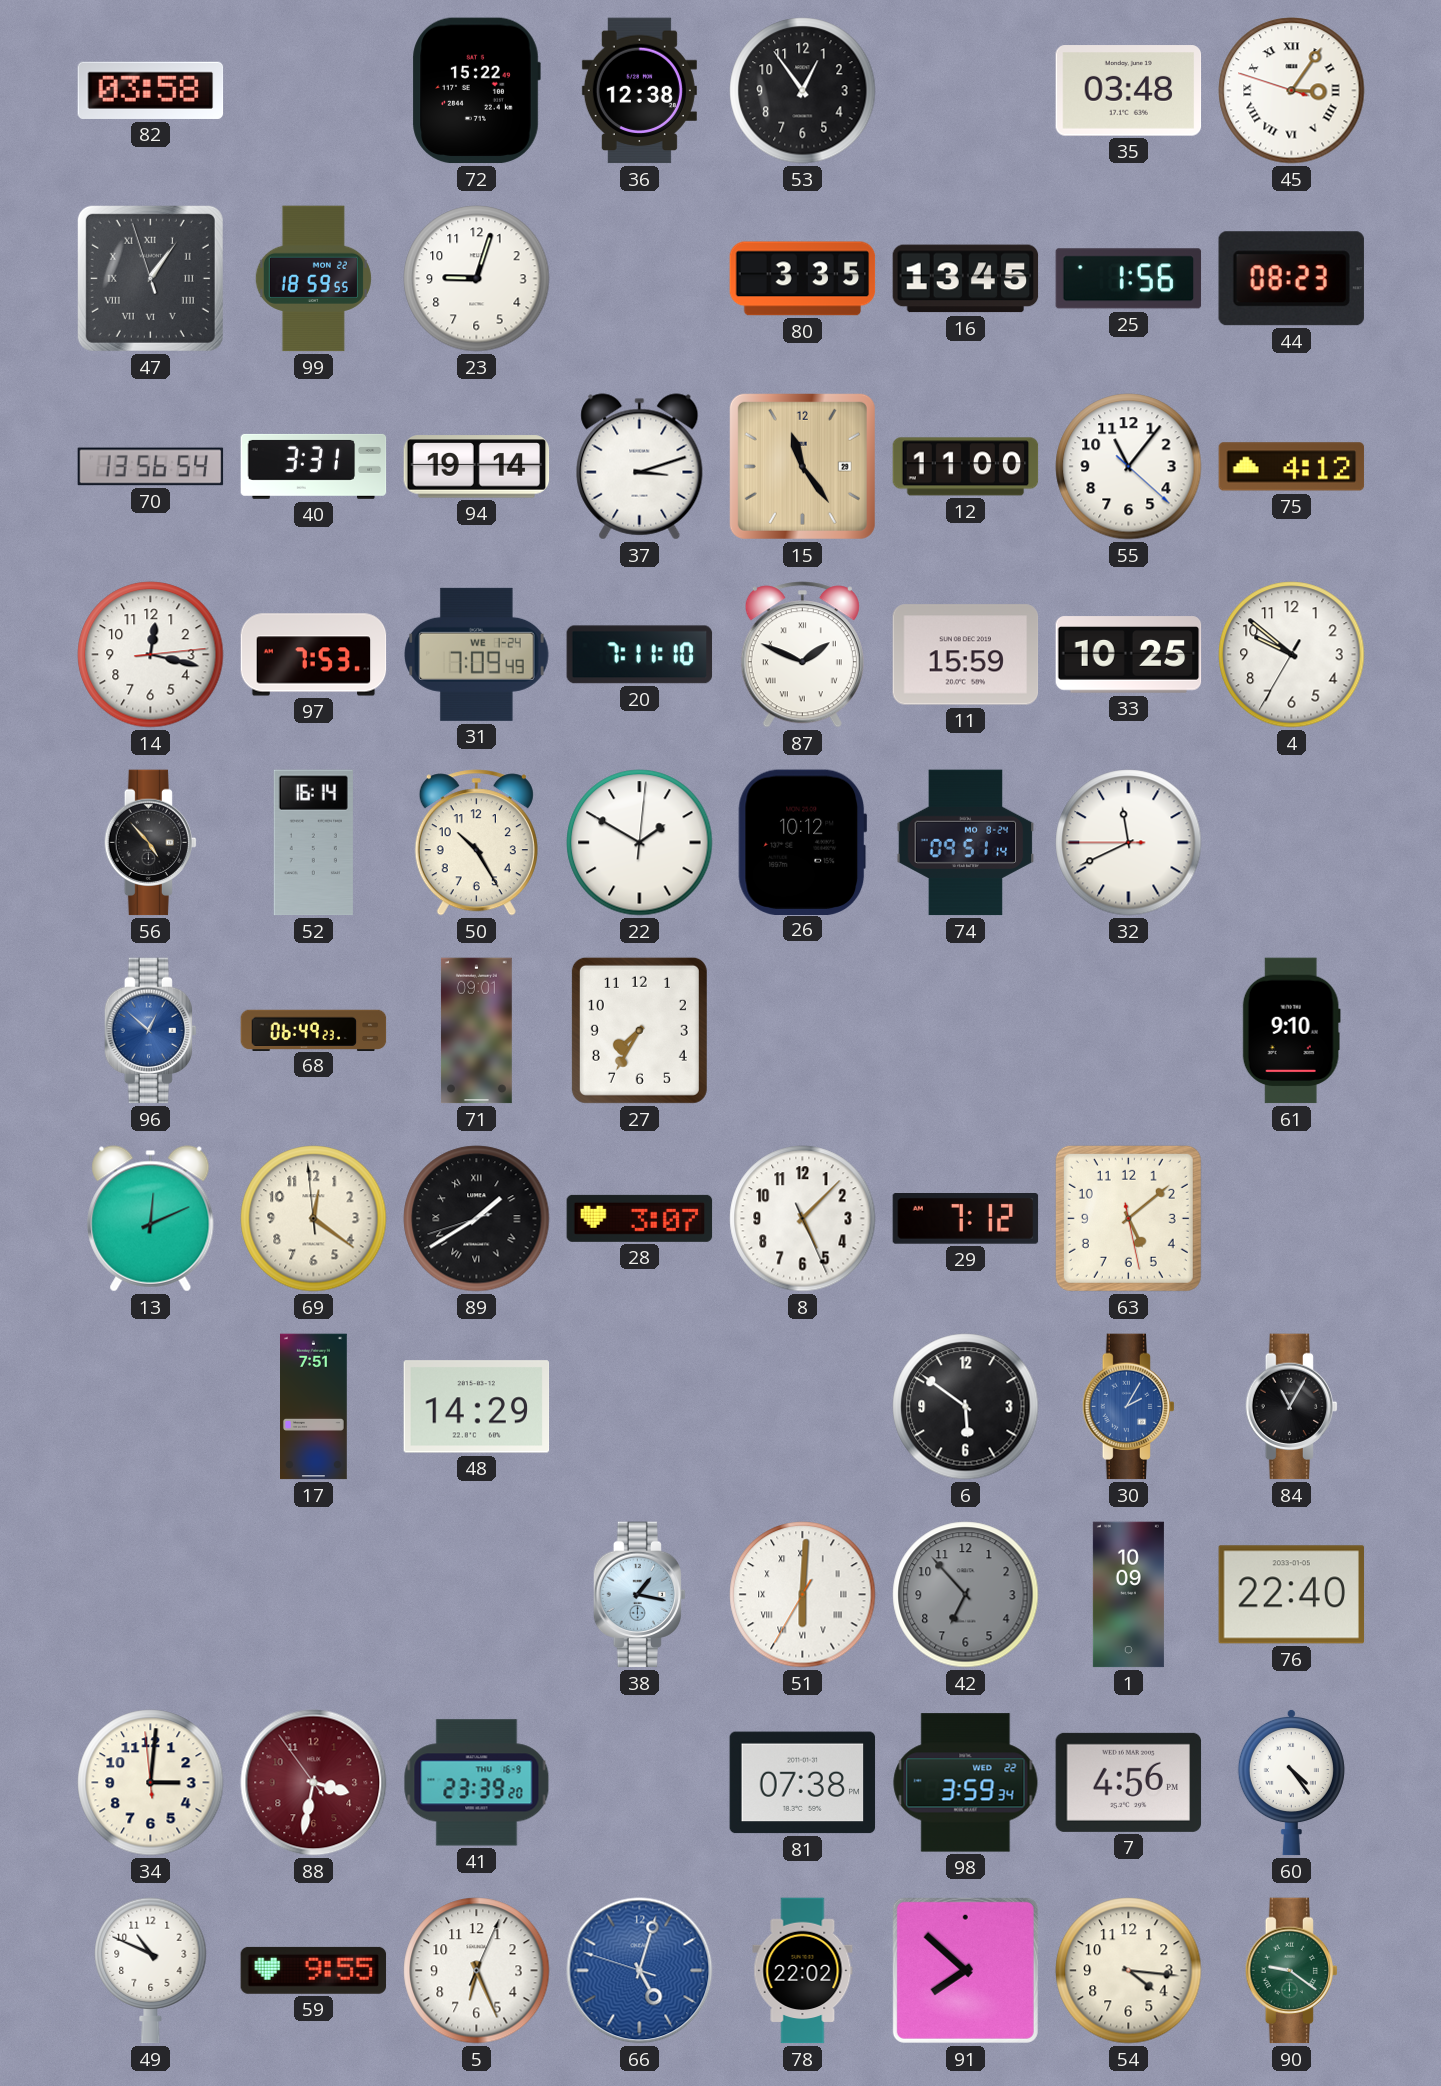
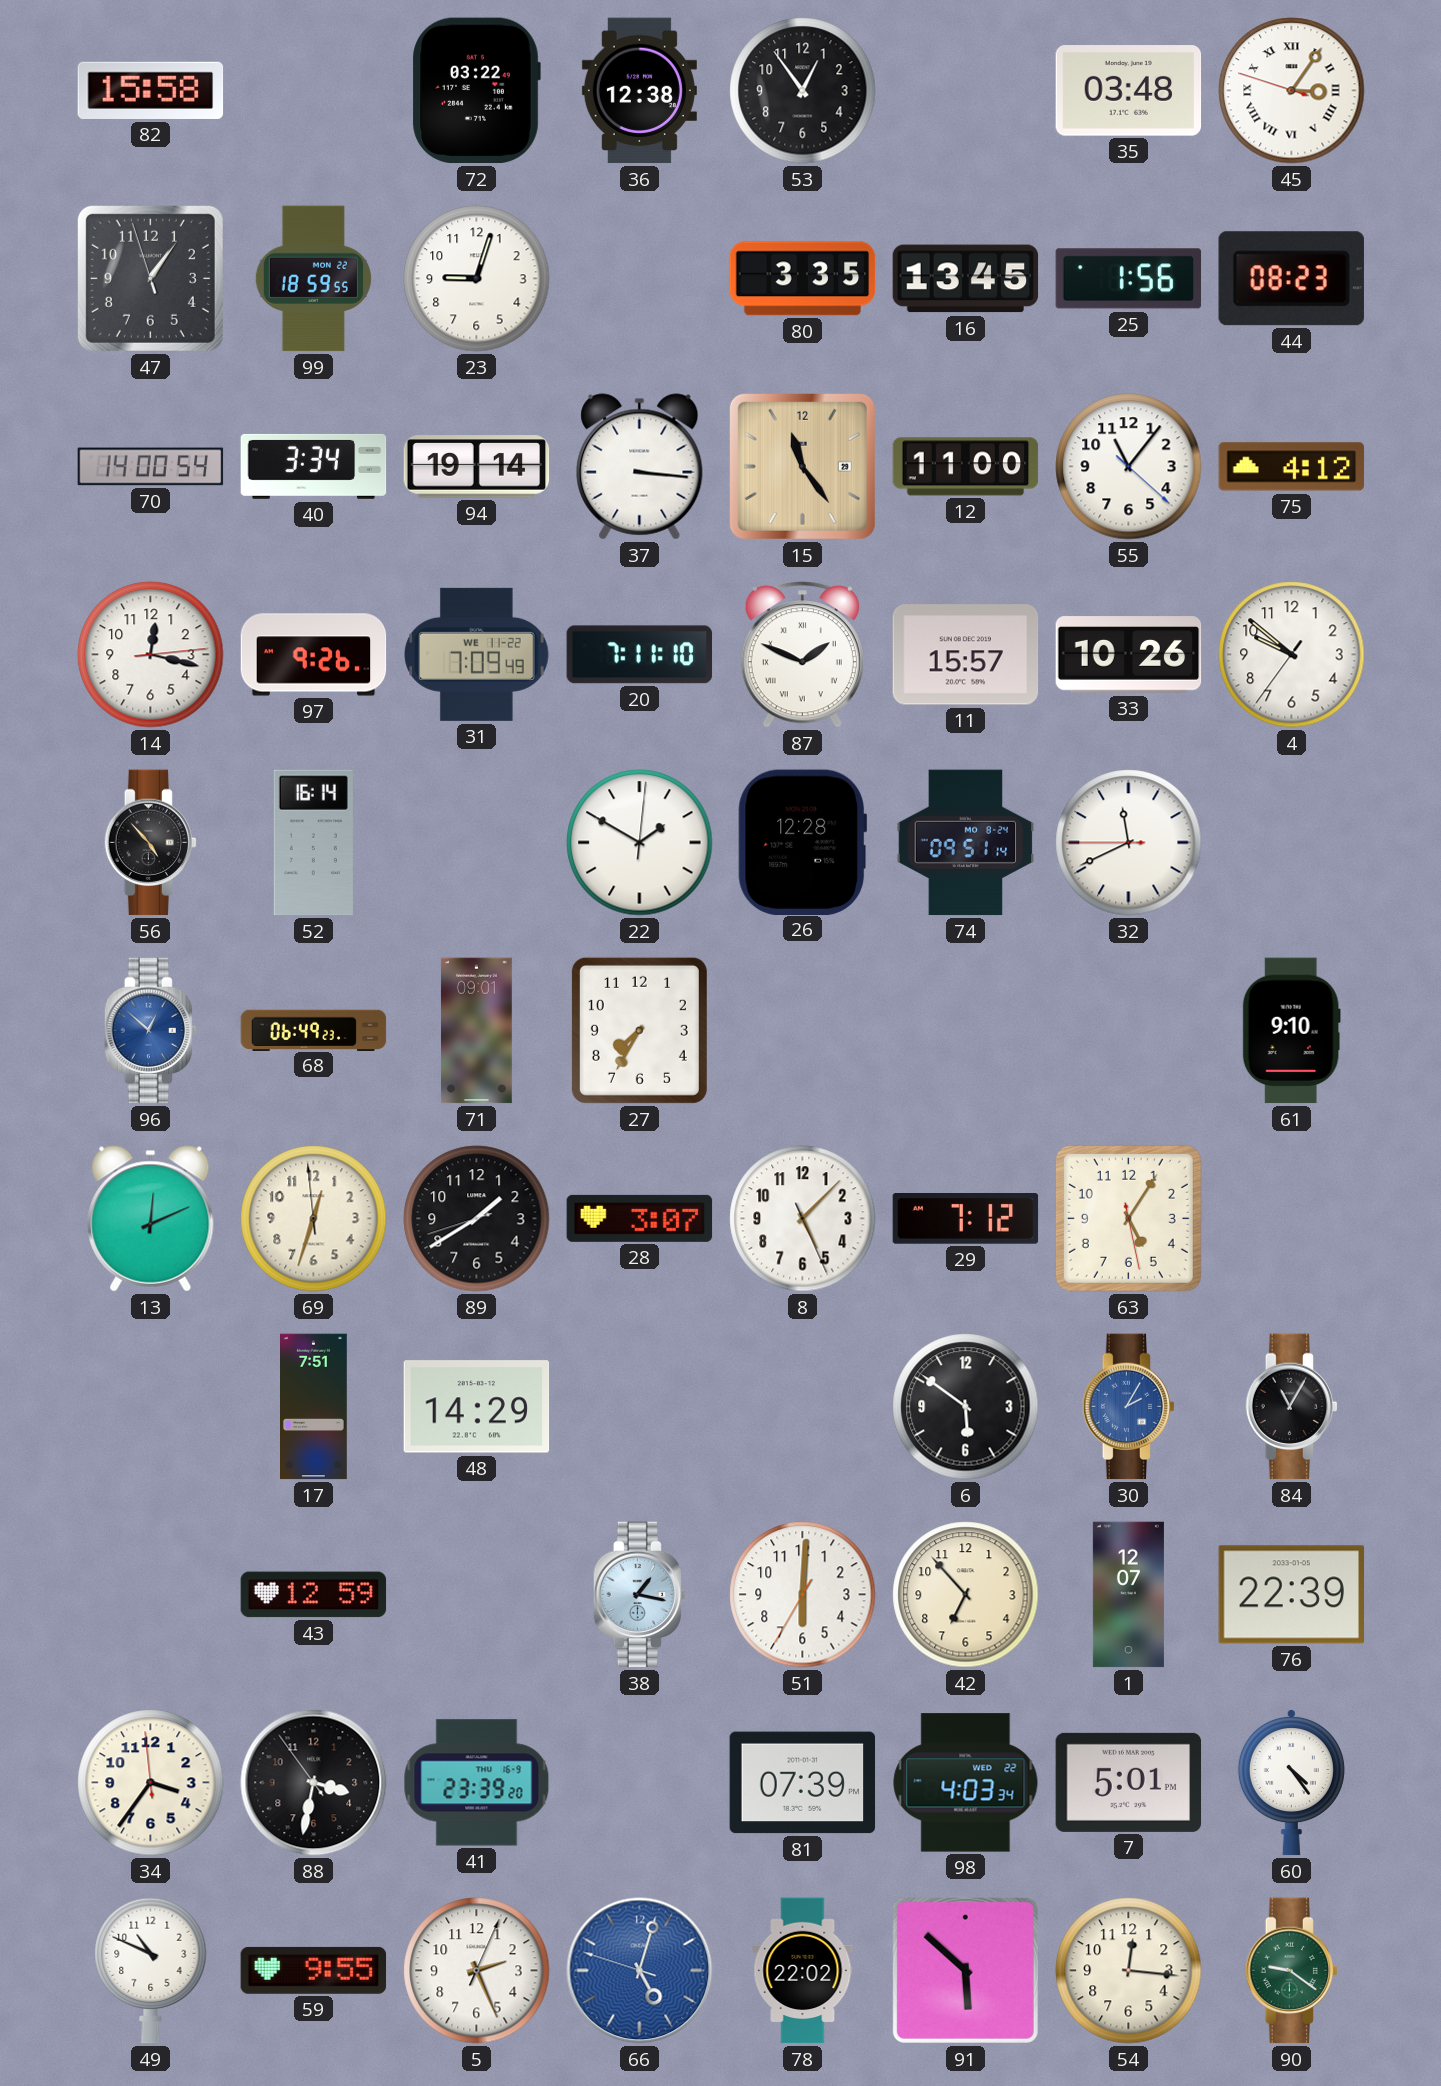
82: 03:58 -> 15:58 (151, 90)
72: 15:22 -> 03:22 (476, 91)
47 numerals: Roman -> Arabic (150, 278)
70: 13:56 -> 14:00 (151, 467)
40: 3:31 -> 3:34 (314, 466)
37: 3:12 -> 3:16 (640, 467)
97: 7:53 -> 9:26 (314, 655)
31 date: WE 1-24 -> WE 11-22 (477, 654)
11: 15:59 -> 15:57 (966, 655)
33: 10:25 -> 10:26 (1129, 655)
4: 9:51:35 -> 9:51:36 (1292, 655)
50: 10:25 -> none (476, 843)
26: 10:12 -> 12:28 (803, 842)
69: 12:20 -> 12:32 (314, 1219)
89 numerals: Roman -> Arabic (477, 1219)
63: 5:08 -> 5:05 (1128, 1218)
43: none -> 12:59 (314, 1595)
51 numerals: Roman -> Arabic (803, 1595)
42 dial: grey -> cream (966, 1595)
1: 10:09 -> 12:07 (1128, 1595)
76: 22:40 -> 22:39 (1292, 1595)
34: 3:00 -> 3:35 (151, 1783)
88 dial: burgundy -> black (314, 1783)
81: 07:38 -> 07:39 (803, 1783)
98: 3:59 -> 4:03 (966, 1783)
7: 4:56 -> 5:01 (1129, 1782)
5: 6:26 -> 2:26 (477, 1971)
91: 7:52 -> 5:52 (965, 1970)
54: 4:16 -> 12:16 (1129, 1971)
